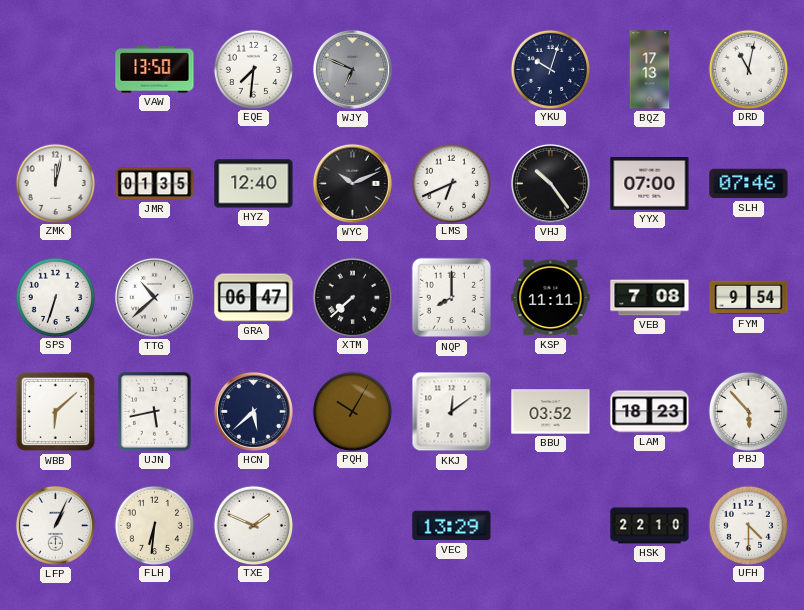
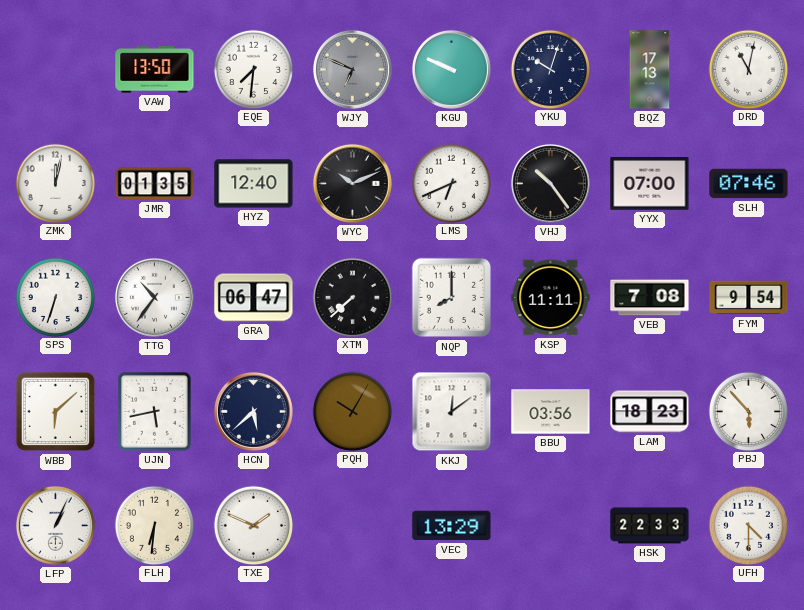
KGU: none -> 9:49 (451, 69)
TTG: 10:38 -> 10:36 (154, 297)
BBU: 03:52 -> 03:56 (551, 412)
HSK: 22:10 -> 22:33 (650, 526)
